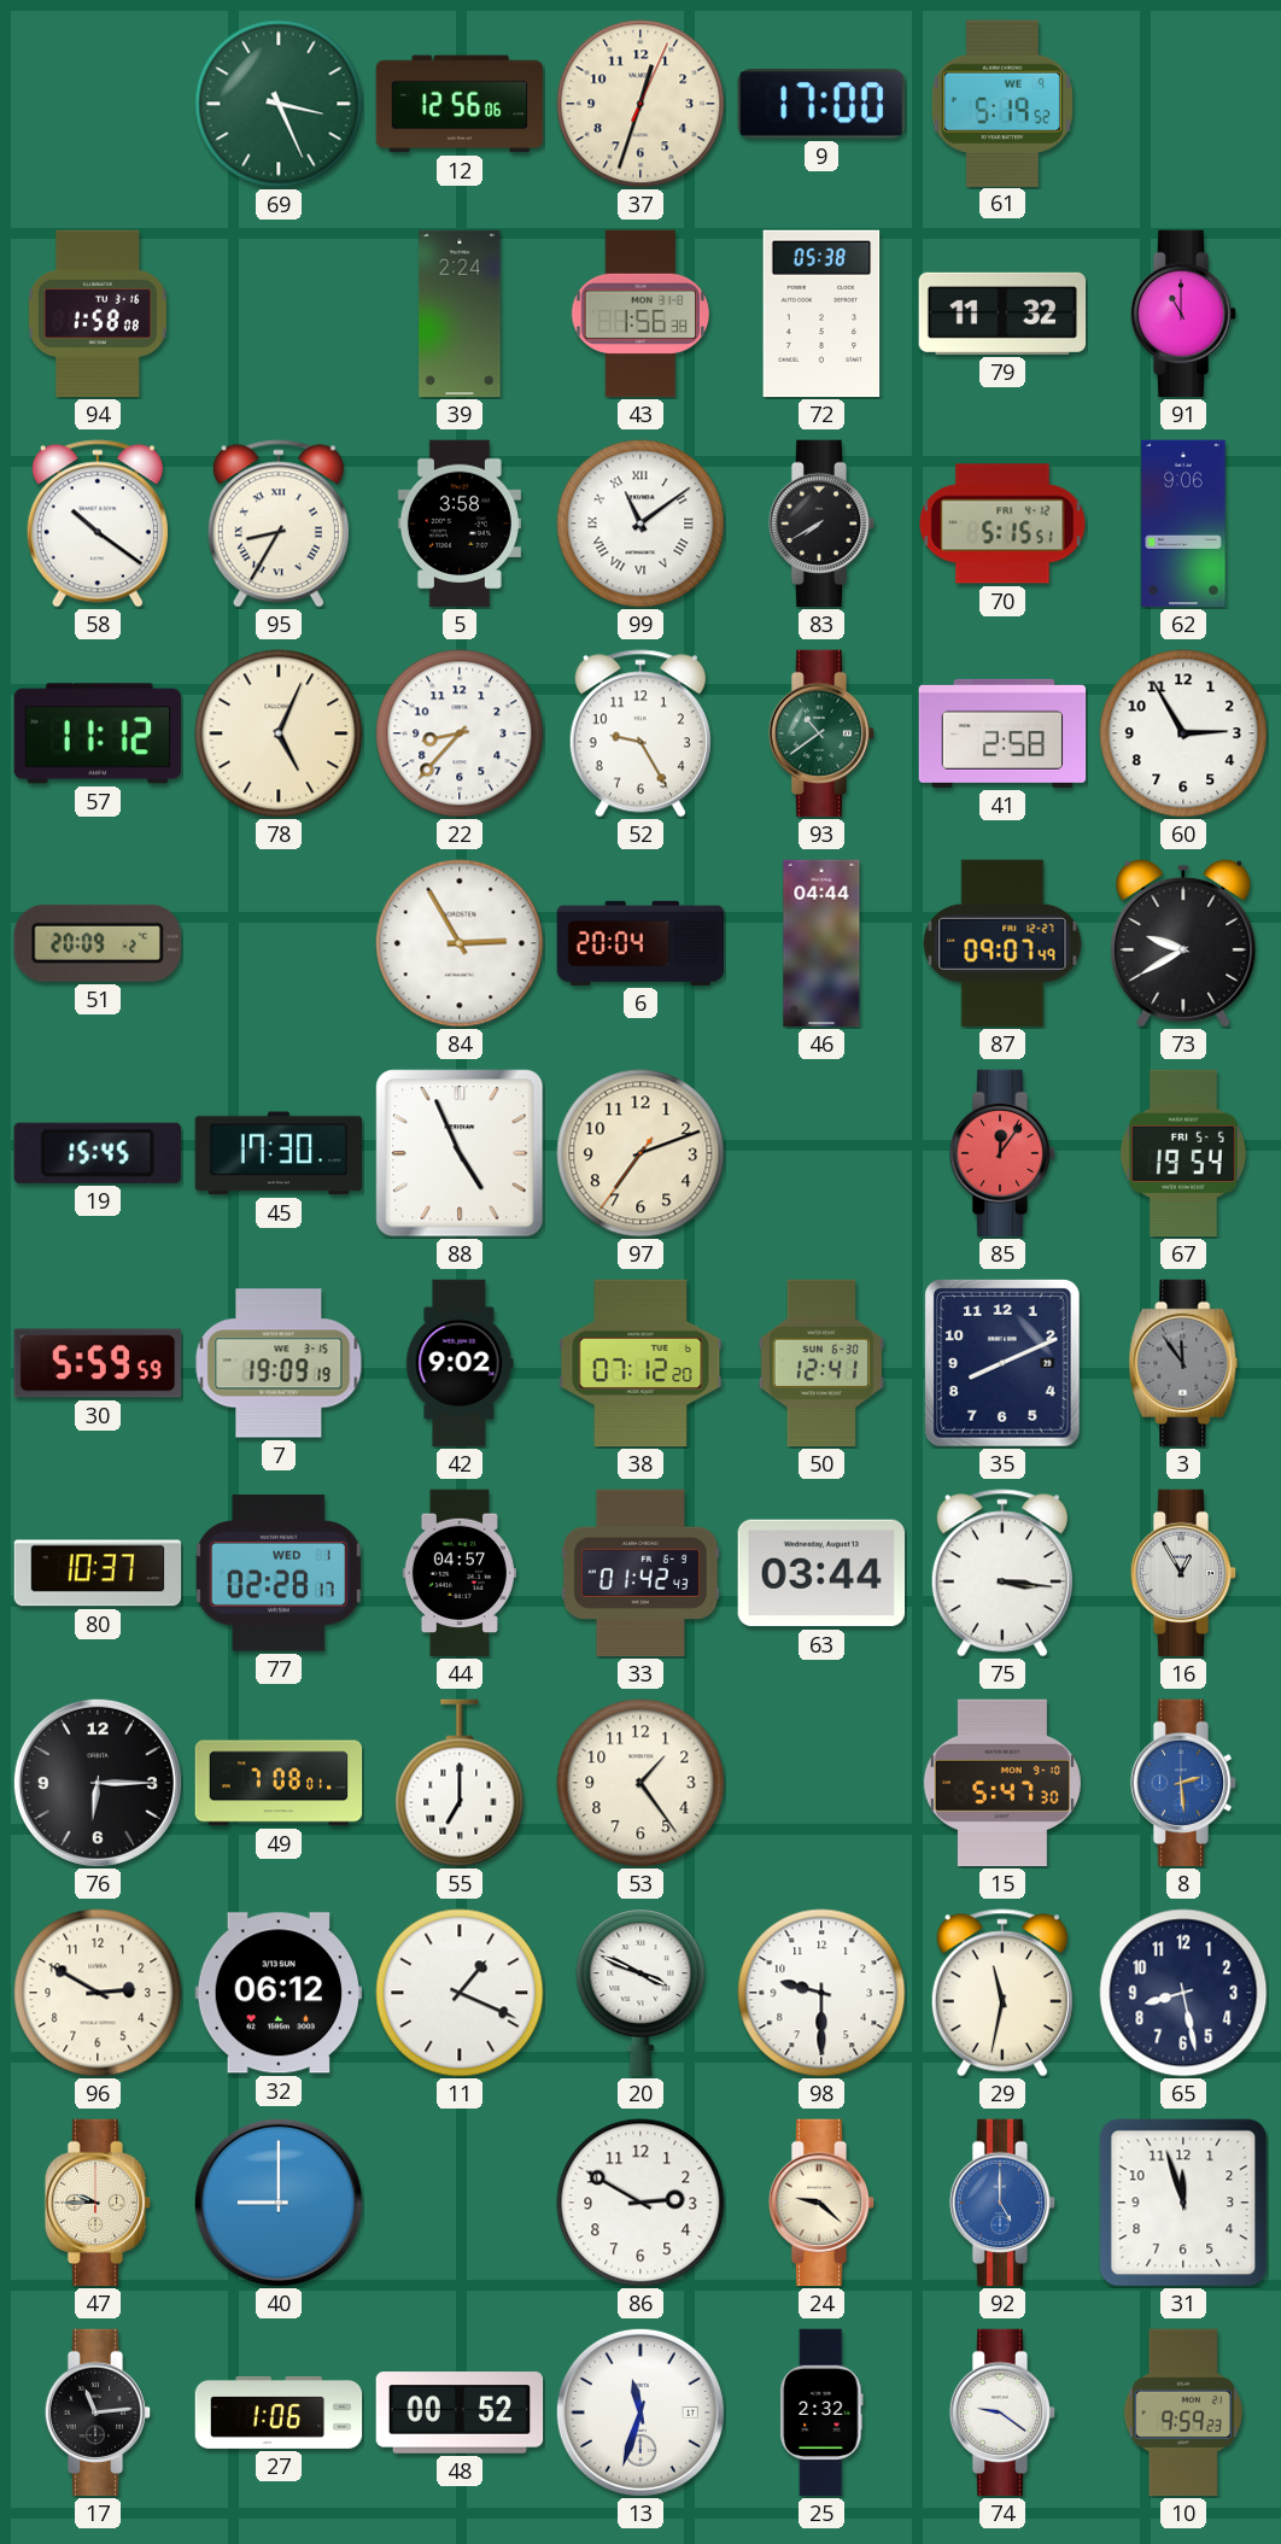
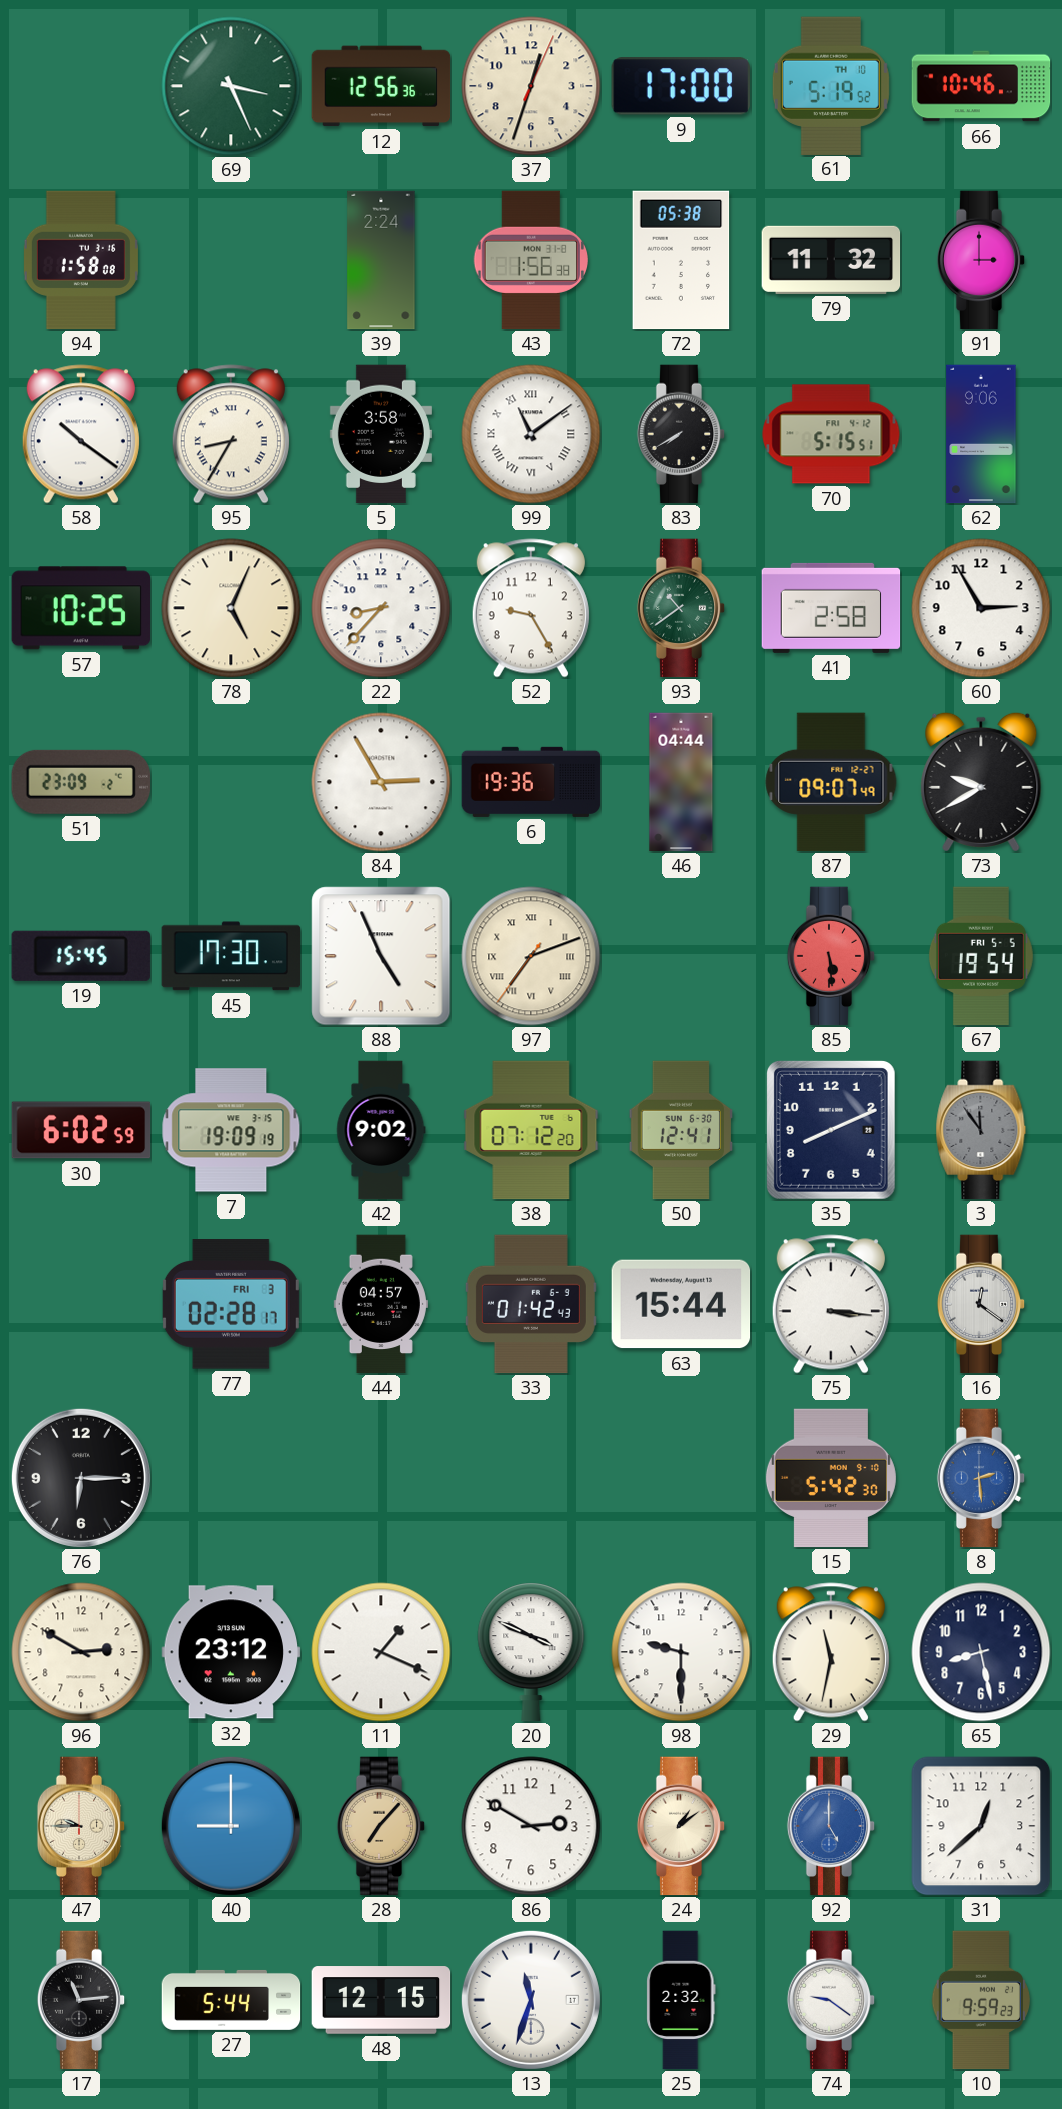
12: 12:56:06 -> 12:56:36 (381, 86)
61 date: WE 9 -> TH 10 (831, 85)
66: none -> 10:46 (981, 86)
91: 11:00 -> 3:00 (981, 260)
57: 11:12 -> 10:25 (80, 608)
51: 20:09 -> 23:09 (81, 782)
6: 20:04 -> 19:36 (531, 782)
97 numerals: Arabic -> Roman (531, 956)
85: 12:06 -> 5:29 (831, 956)
30: 5:59 -> 6:02 (81, 1130)
80: 10:37 -> none (98, 1573)
77 date: WED 1 -> FRI 3 (231, 1304)
63: 03:44 -> 15:44 (681, 1304)
16: 12:55 -> 12:21 (981, 1304)
49: 7:08 -> none (279, 1783)
55: 7:00 -> none (460, 1783)
53: 1:24 -> none (640, 1783)
15: 5:47 -> 5:42 (831, 1478)
32: 06:12 -> 23:12 (231, 1652)
28: none -> 7:07 (381, 1826)
24: 9:22 -> 1:09 (681, 1826)
31: 11:57 -> 12:38 (981, 1826)
27: 1:06 -> 5:44 (231, 2000)
48: 00:52 -> 12:15 (381, 2000)
